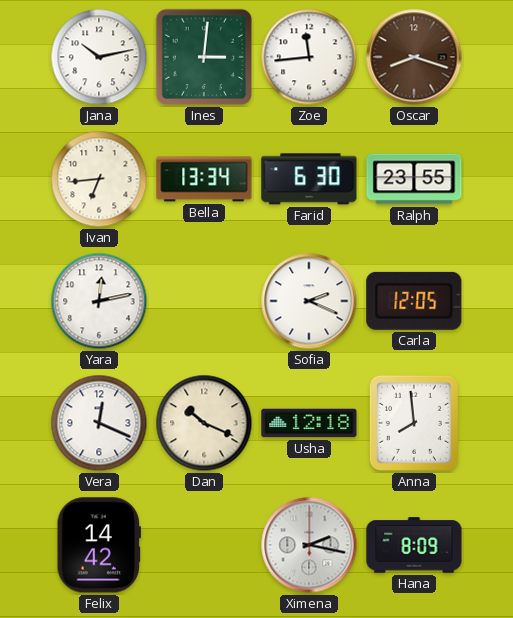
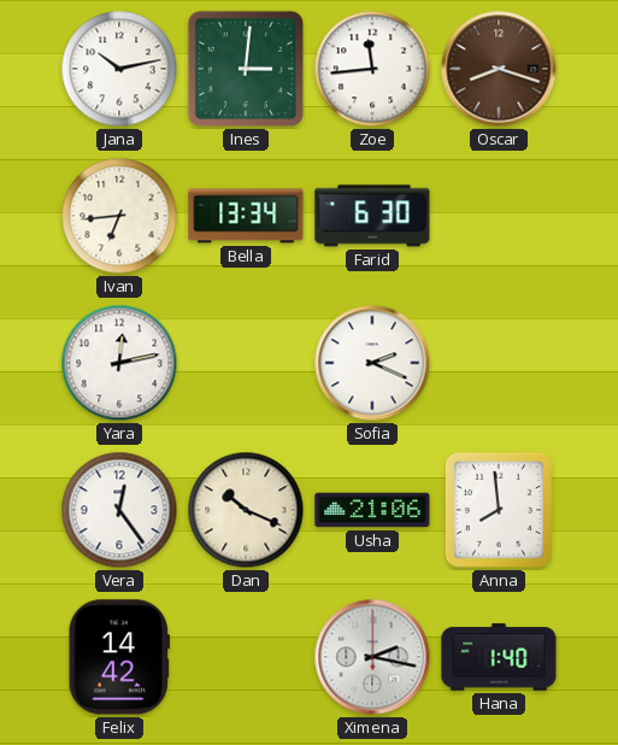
Ralph: 23:55 -> none (414, 179)
Carla: 12:05 -> none (414, 301)
Vera: 12:19 -> 12:24 (119, 510)
Usha: 12:18 -> 21:06 (372, 510)
Hana: 8:09 -> 1:40 (499, 657)
